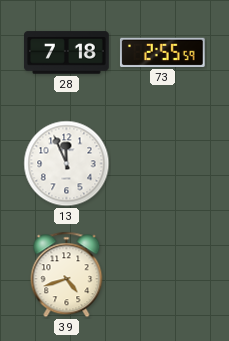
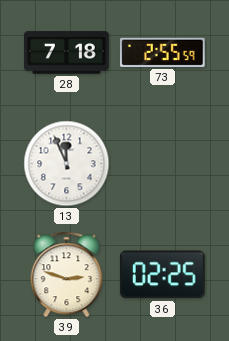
39: 4:42 -> 2:48 (67, 275)
36: none -> 02:25 (162, 275)
